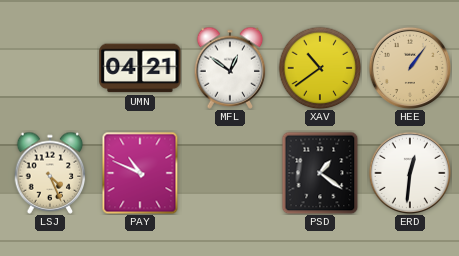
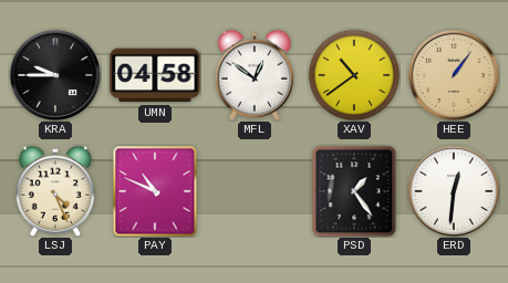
KRA: none -> 9:45 (55, 75)
UMN: 04:21 -> 04:58 (155, 75)
PSD: 1:21 -> 1:24 (354, 191)
